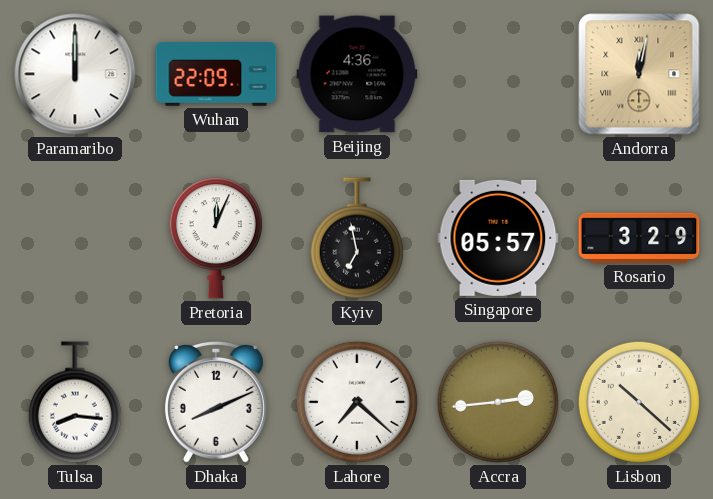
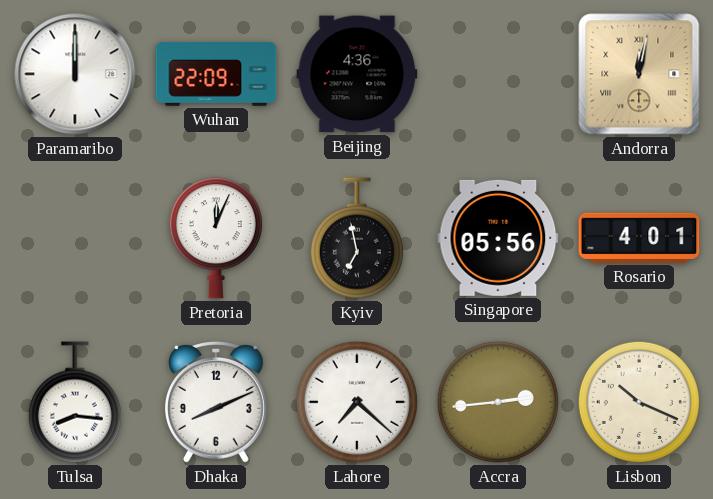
Singapore: 05:57 -> 05:56 (498, 238)
Rosario: 3:29 -> 4:01 (639, 238)
Lisbon: 10:22 -> 10:19 (639, 402)
